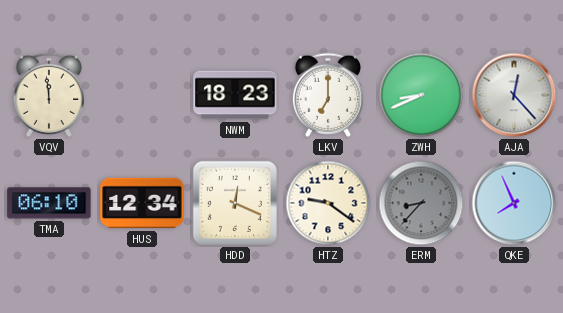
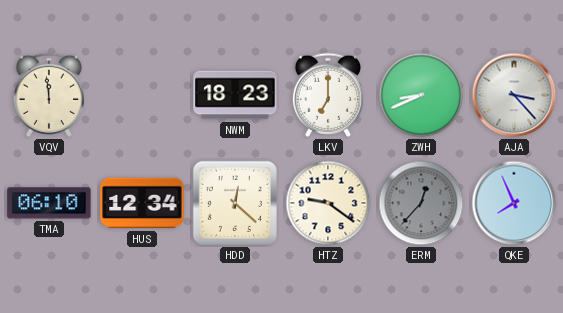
AJA: 12:23 -> 3:23 (514, 95)
HDD: 12:19 -> 12:22 (235, 203)
ERM: 8:37 -> 12:37 (421, 203)
